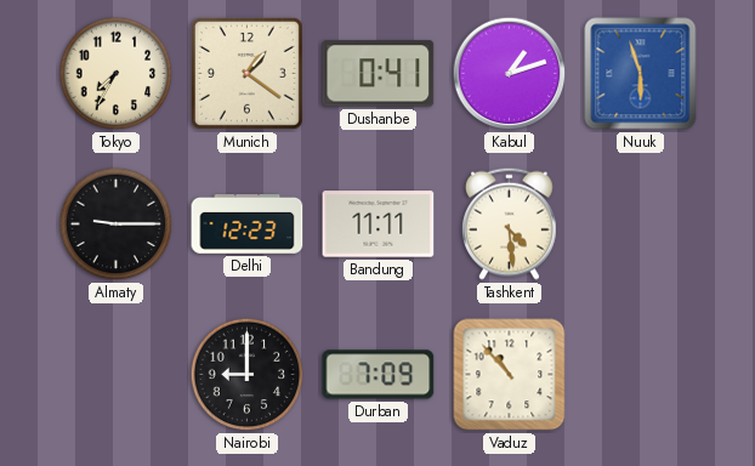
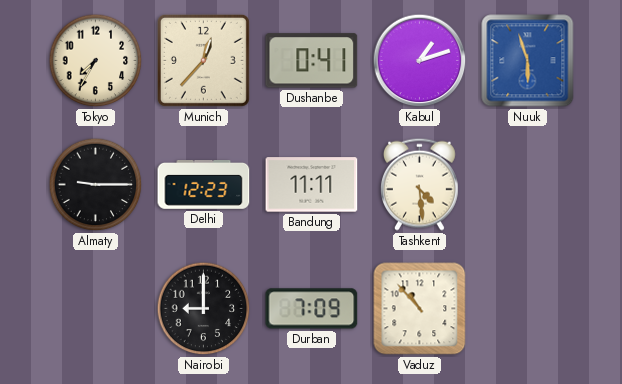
Munich: 1:21 -> 12:37 (203, 60)
